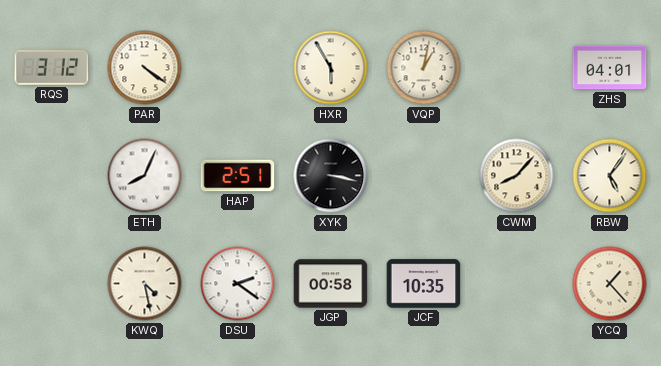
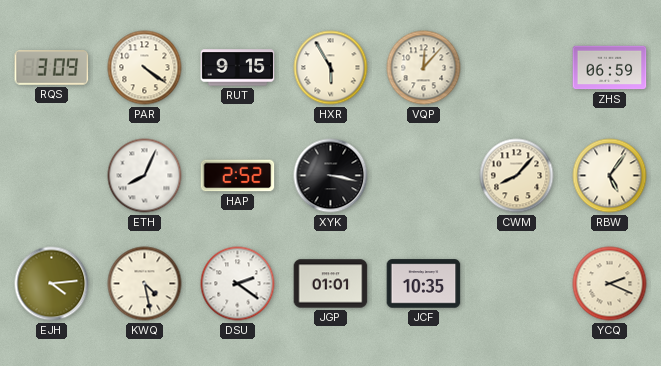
RQS: 3:12 -> 3:09 (52, 68)
RUT: none -> 9:15 (238, 68)
VQP: 1:02 -> 12:07 (424, 68)
ZHS: 04:01 -> 06:59 (610, 68)
HAP: 2:51 -> 2:52 (238, 176)
EJH: none -> 4:14 (52, 284)
JGP: 00:58 -> 01:01 (331, 284)
YCQ: 1:23 -> 2:19 (610, 284)
